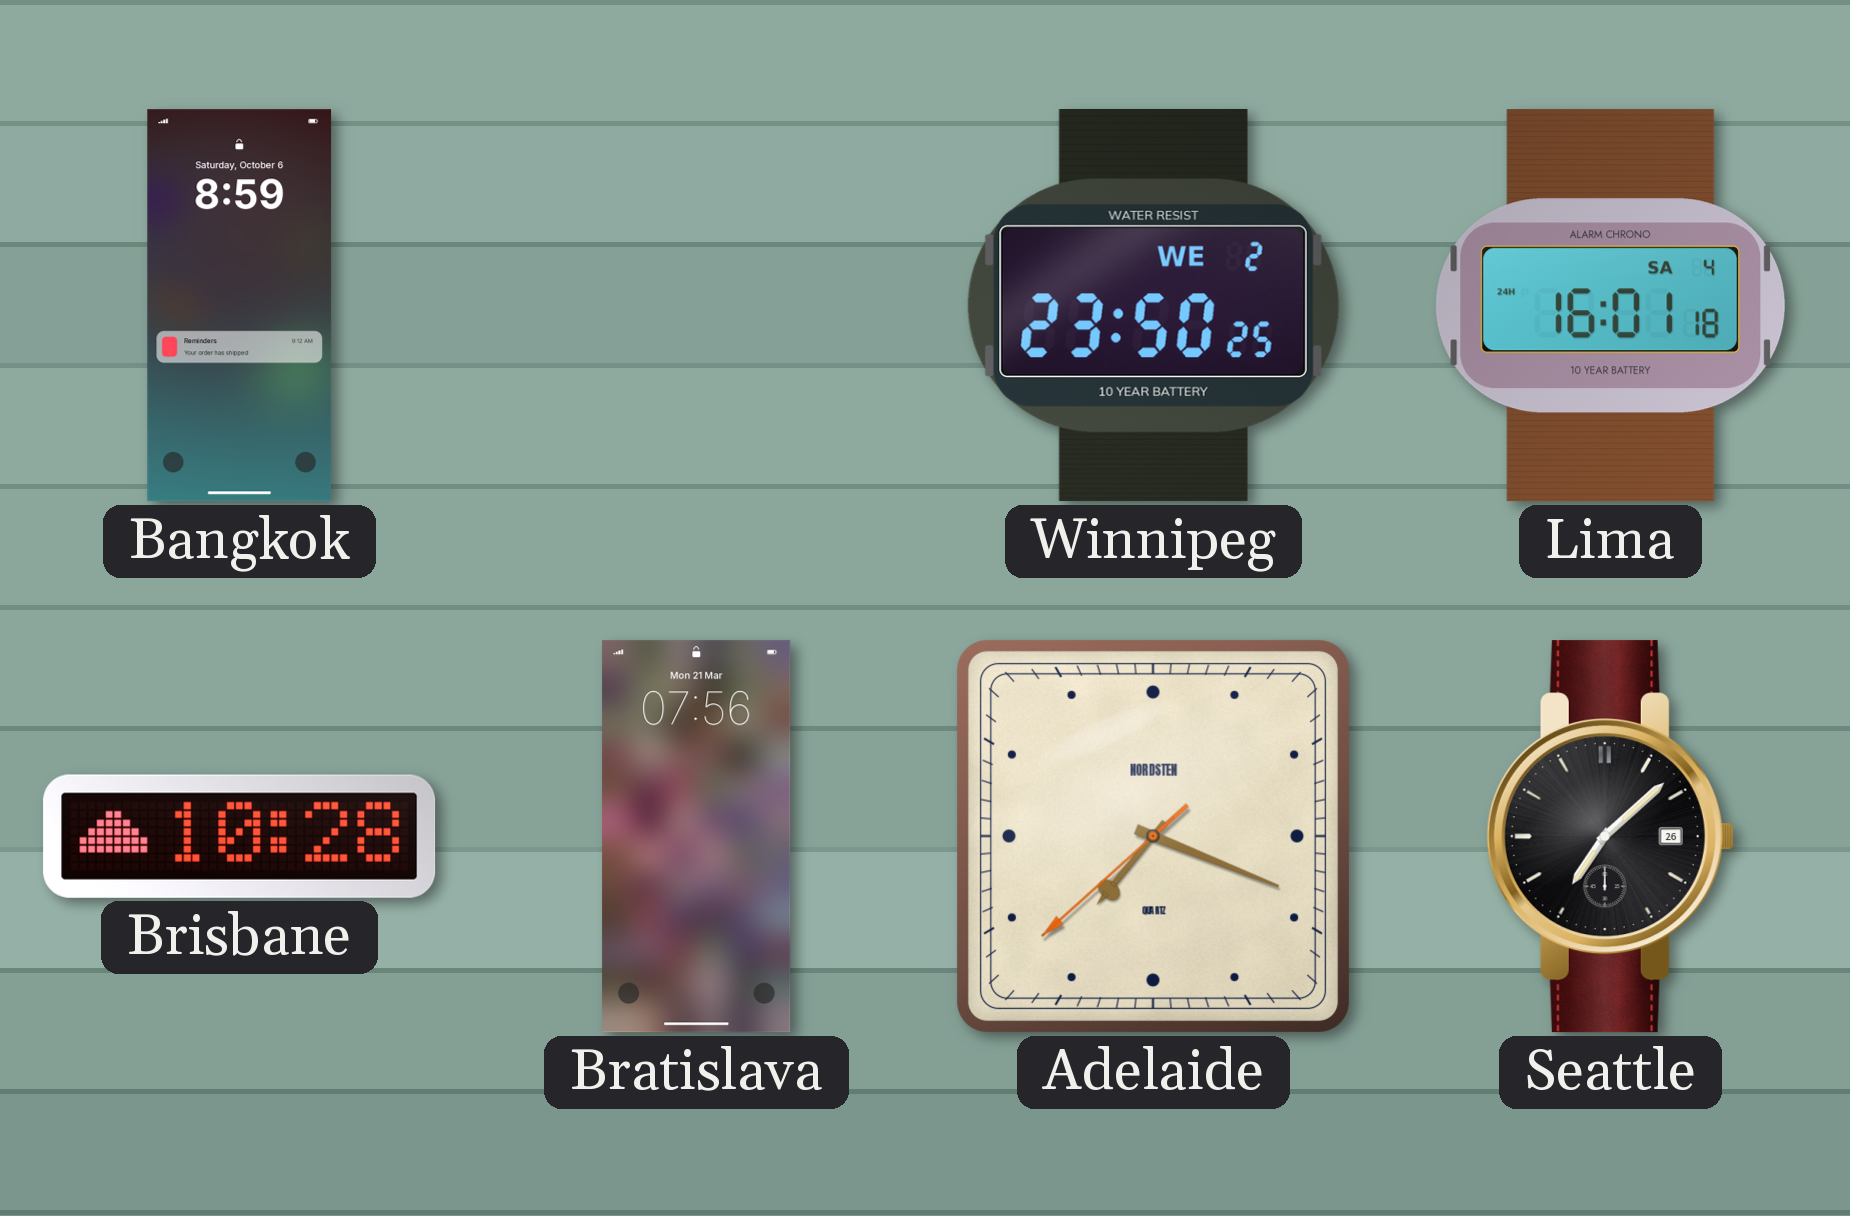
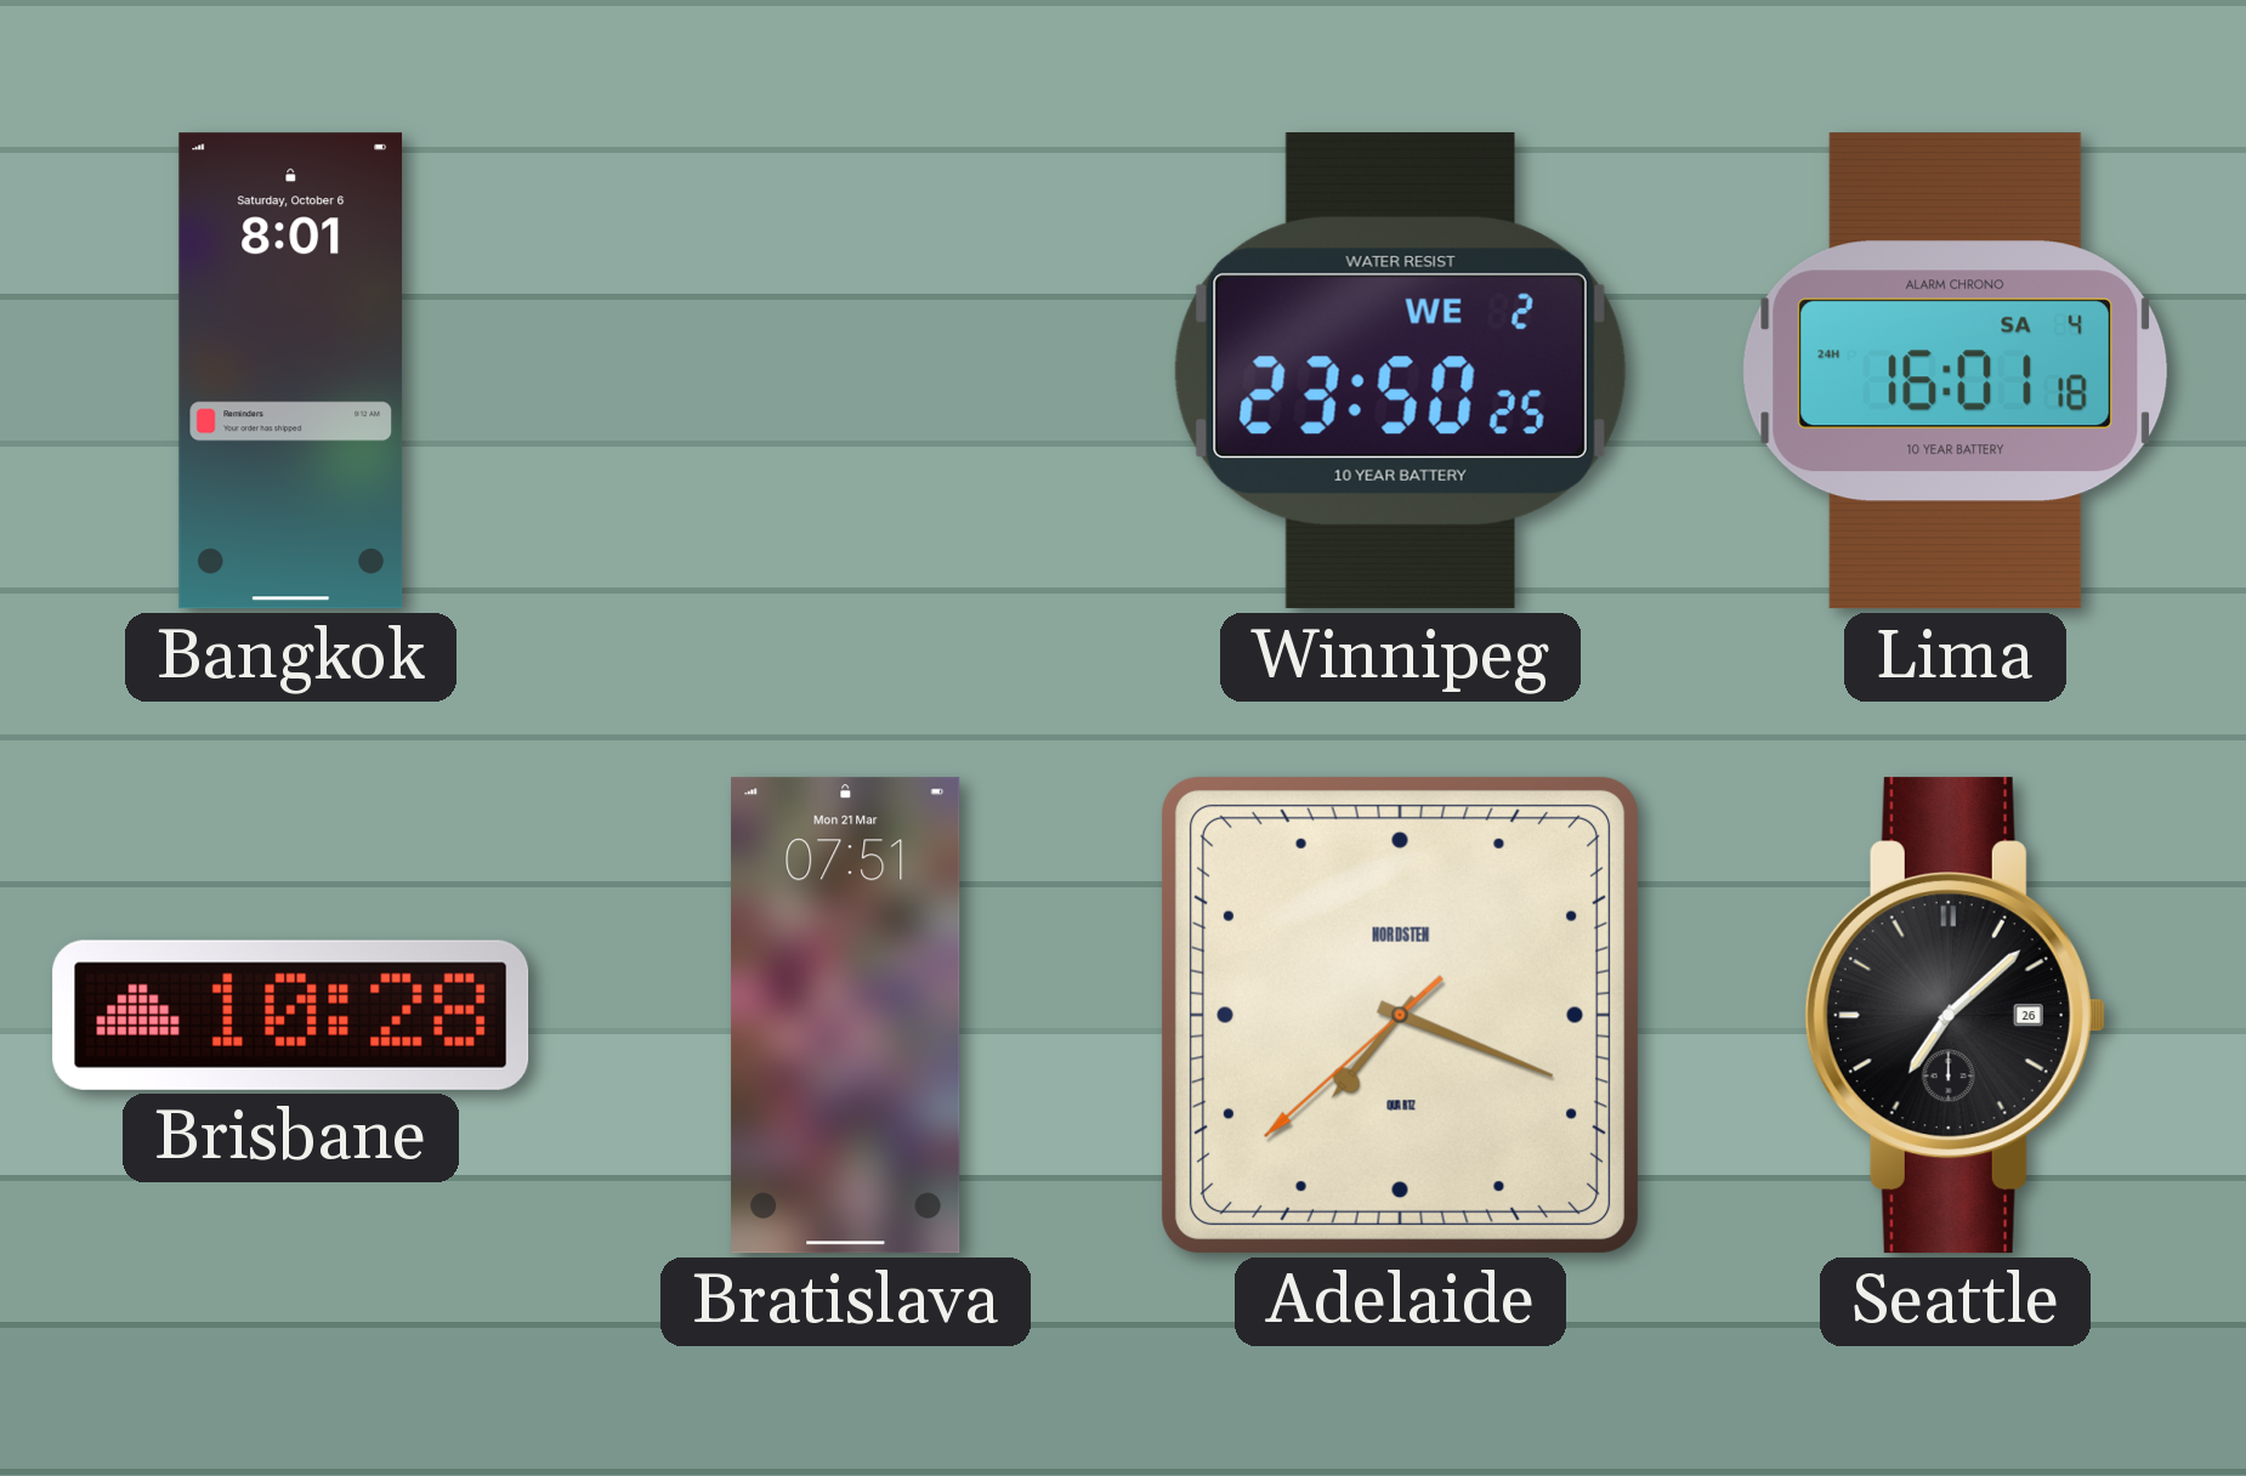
Bangkok: 8:59 -> 8:01 (291, 371)
Bratislava: 07:56 -> 07:51 (846, 1016)
